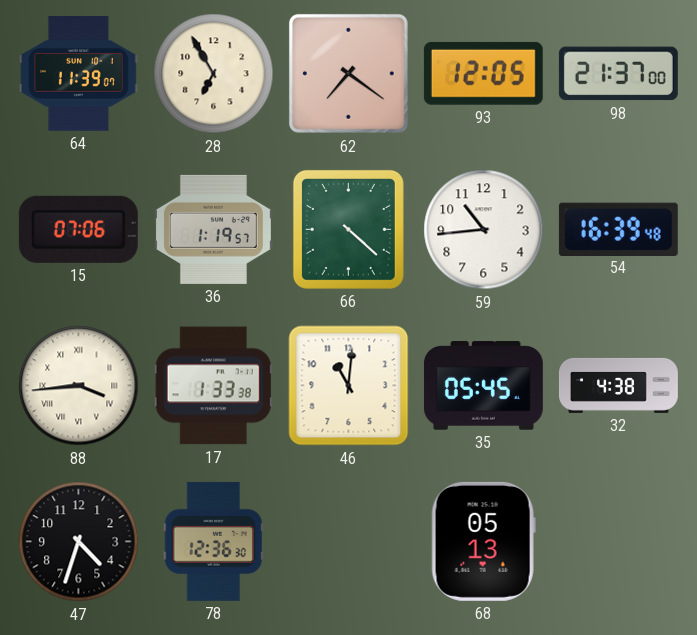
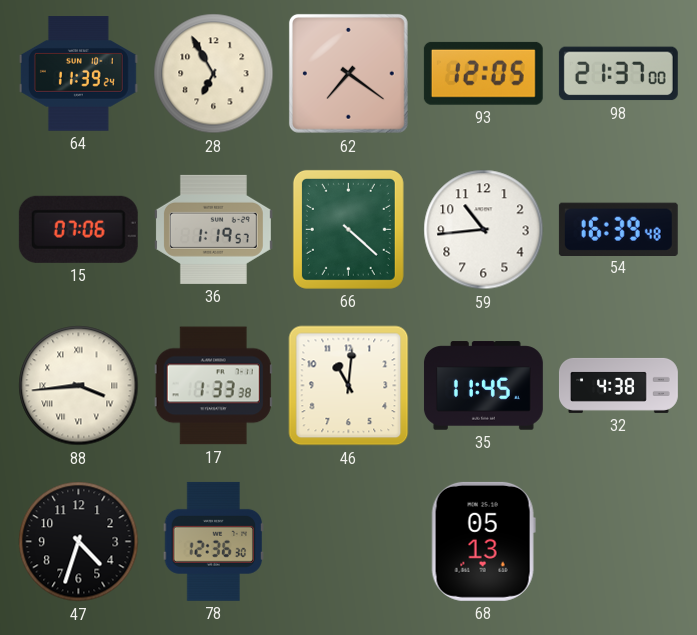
64: 11:39:07 -> 11:39:24 (78, 74)
35: 05:45 -> 11:45 (483, 386)
